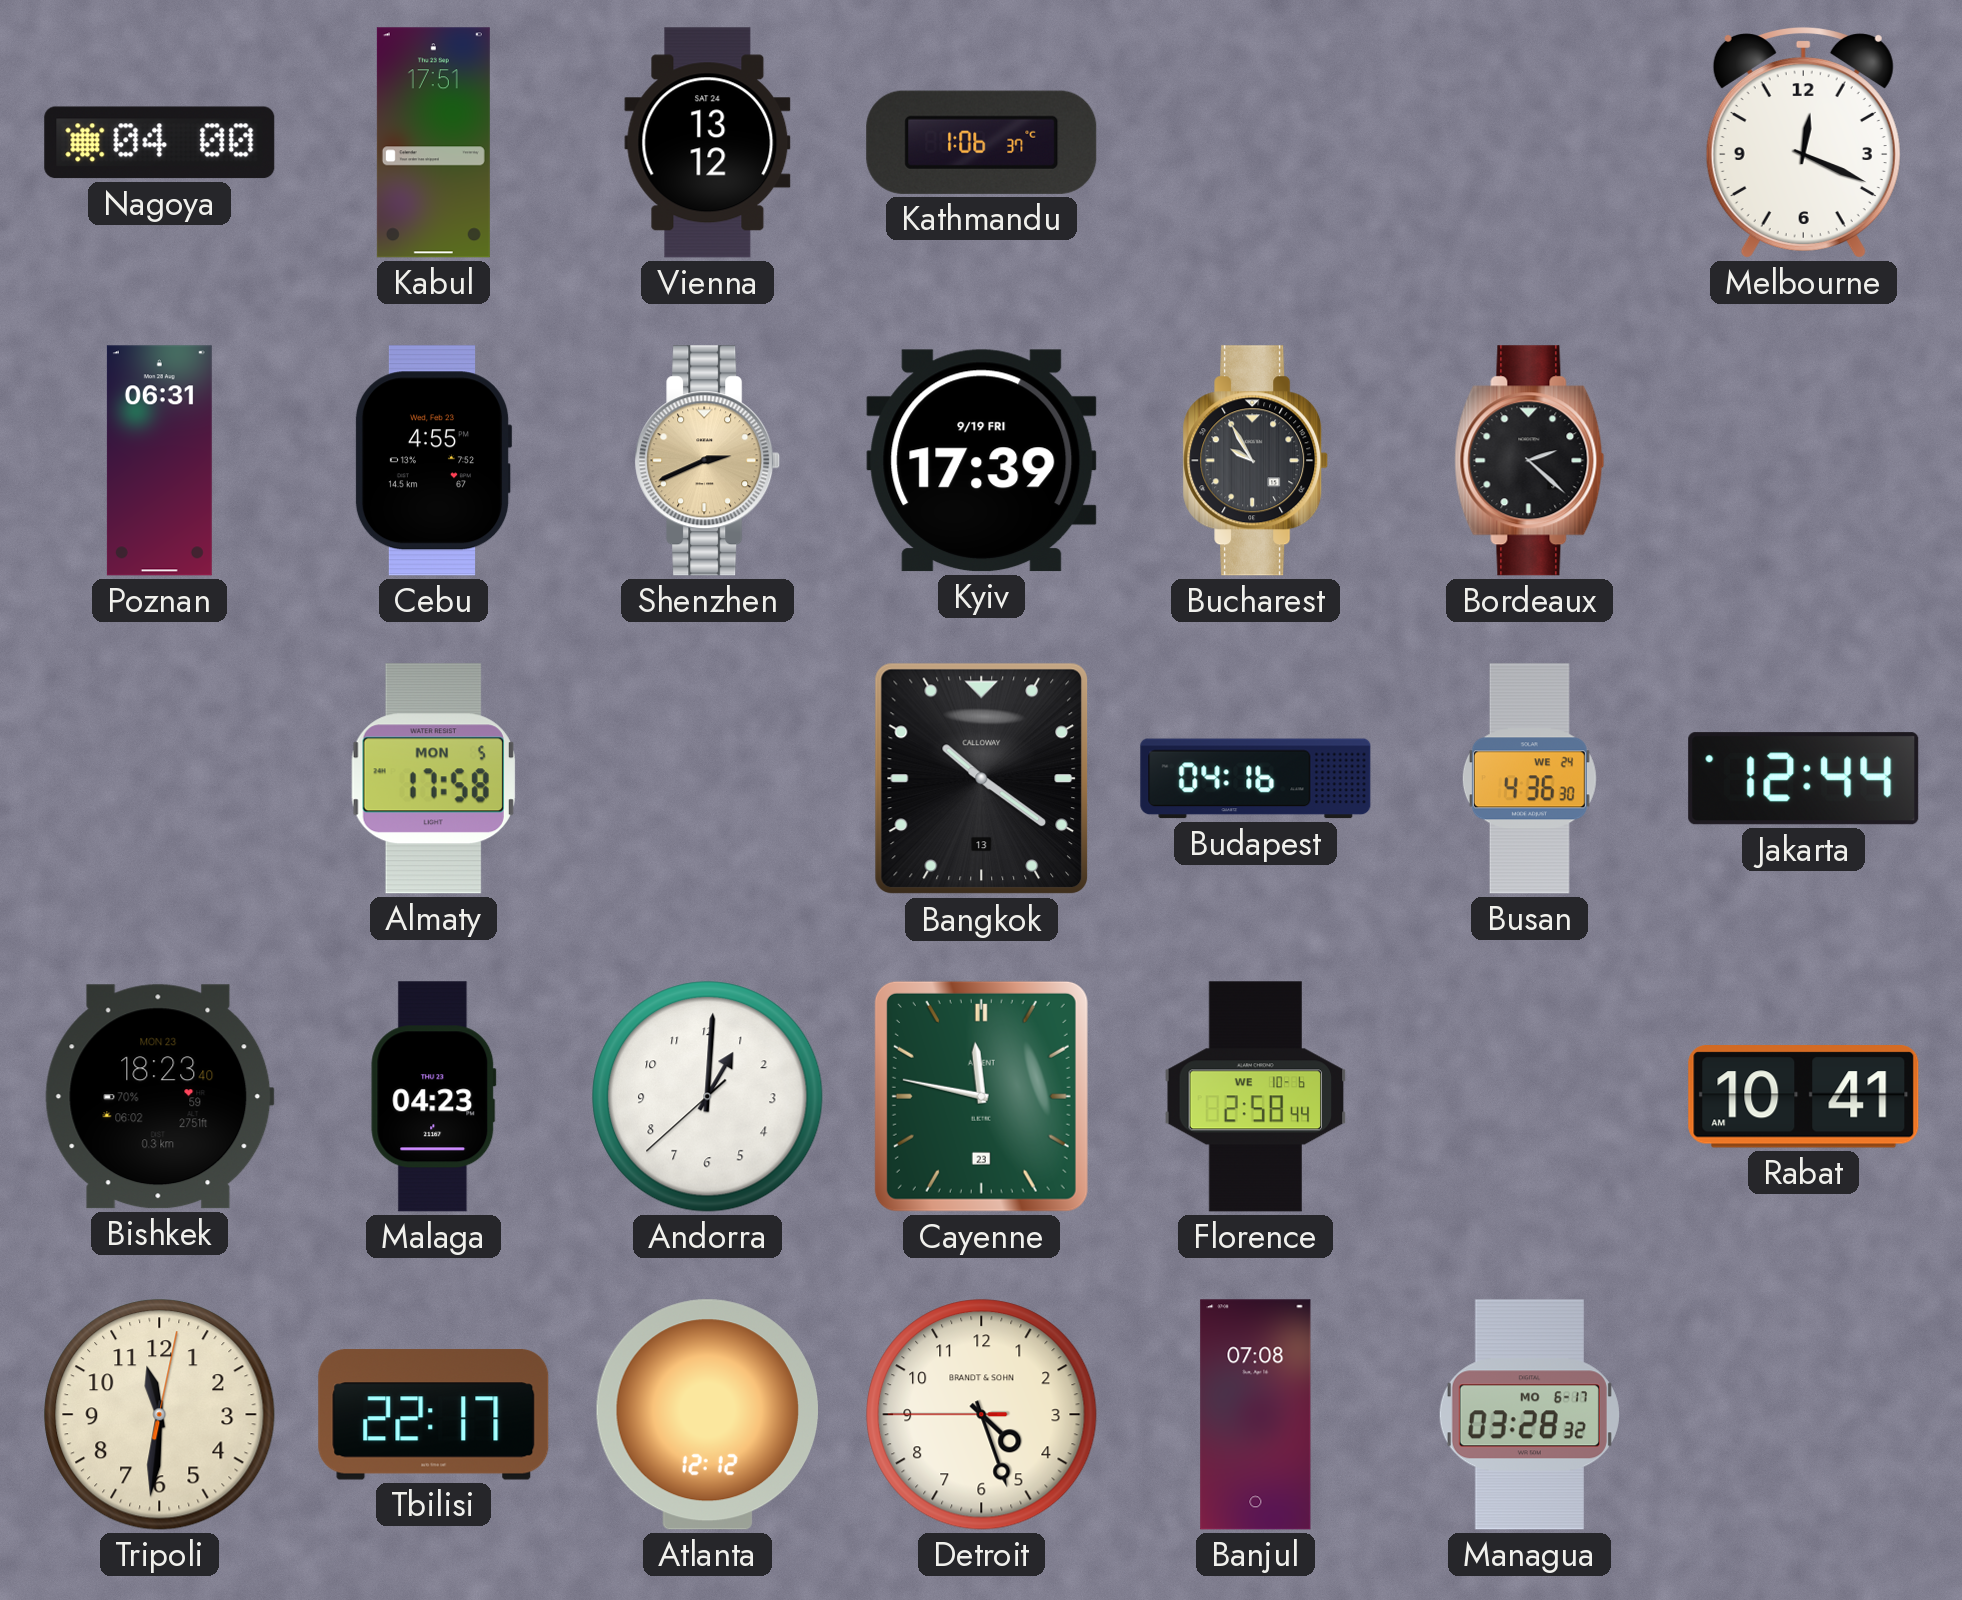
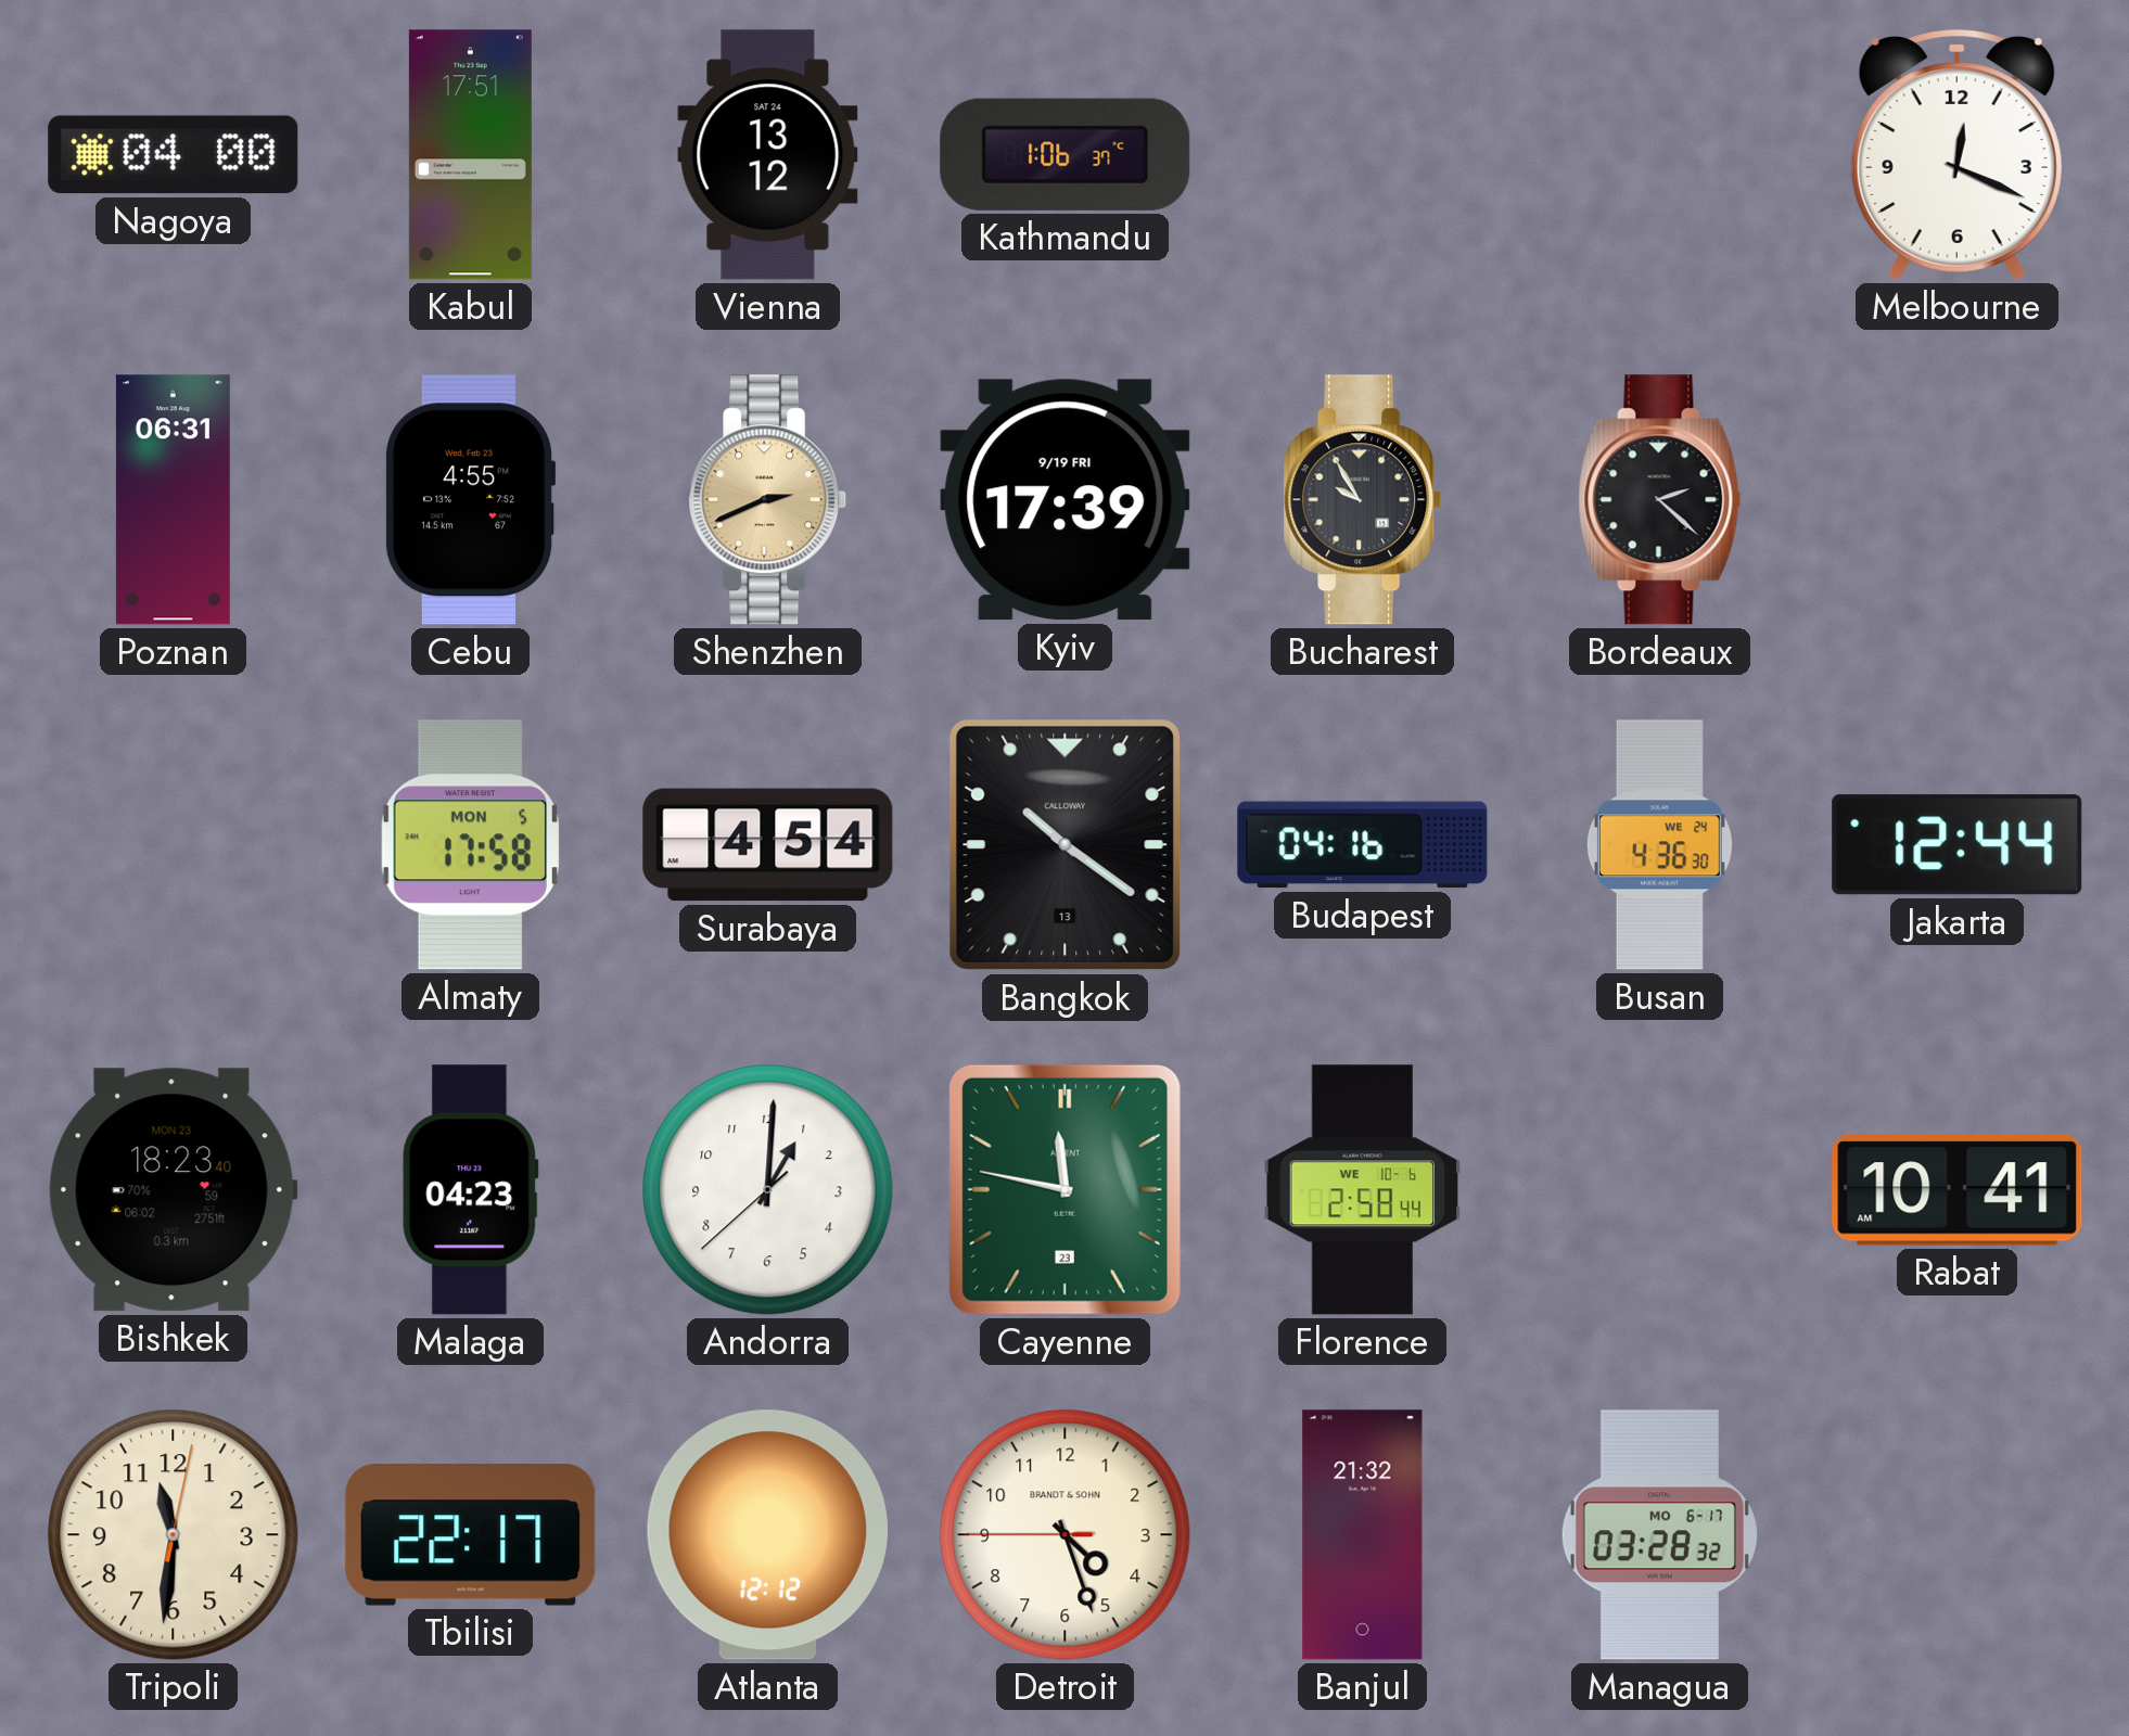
Surabaya: none -> 4:54 (768, 845)
Banjul: 07:08 -> 21:32 (1363, 1535)
